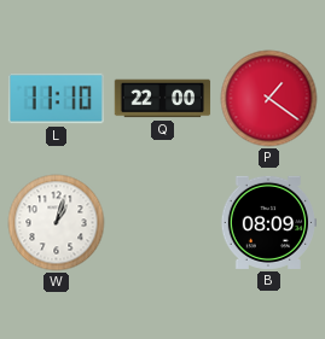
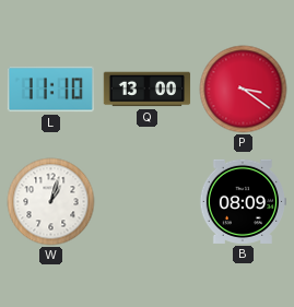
Q: 22:00 -> 13:00 (148, 90)
P: 1:21 -> 3:21 (244, 90)
